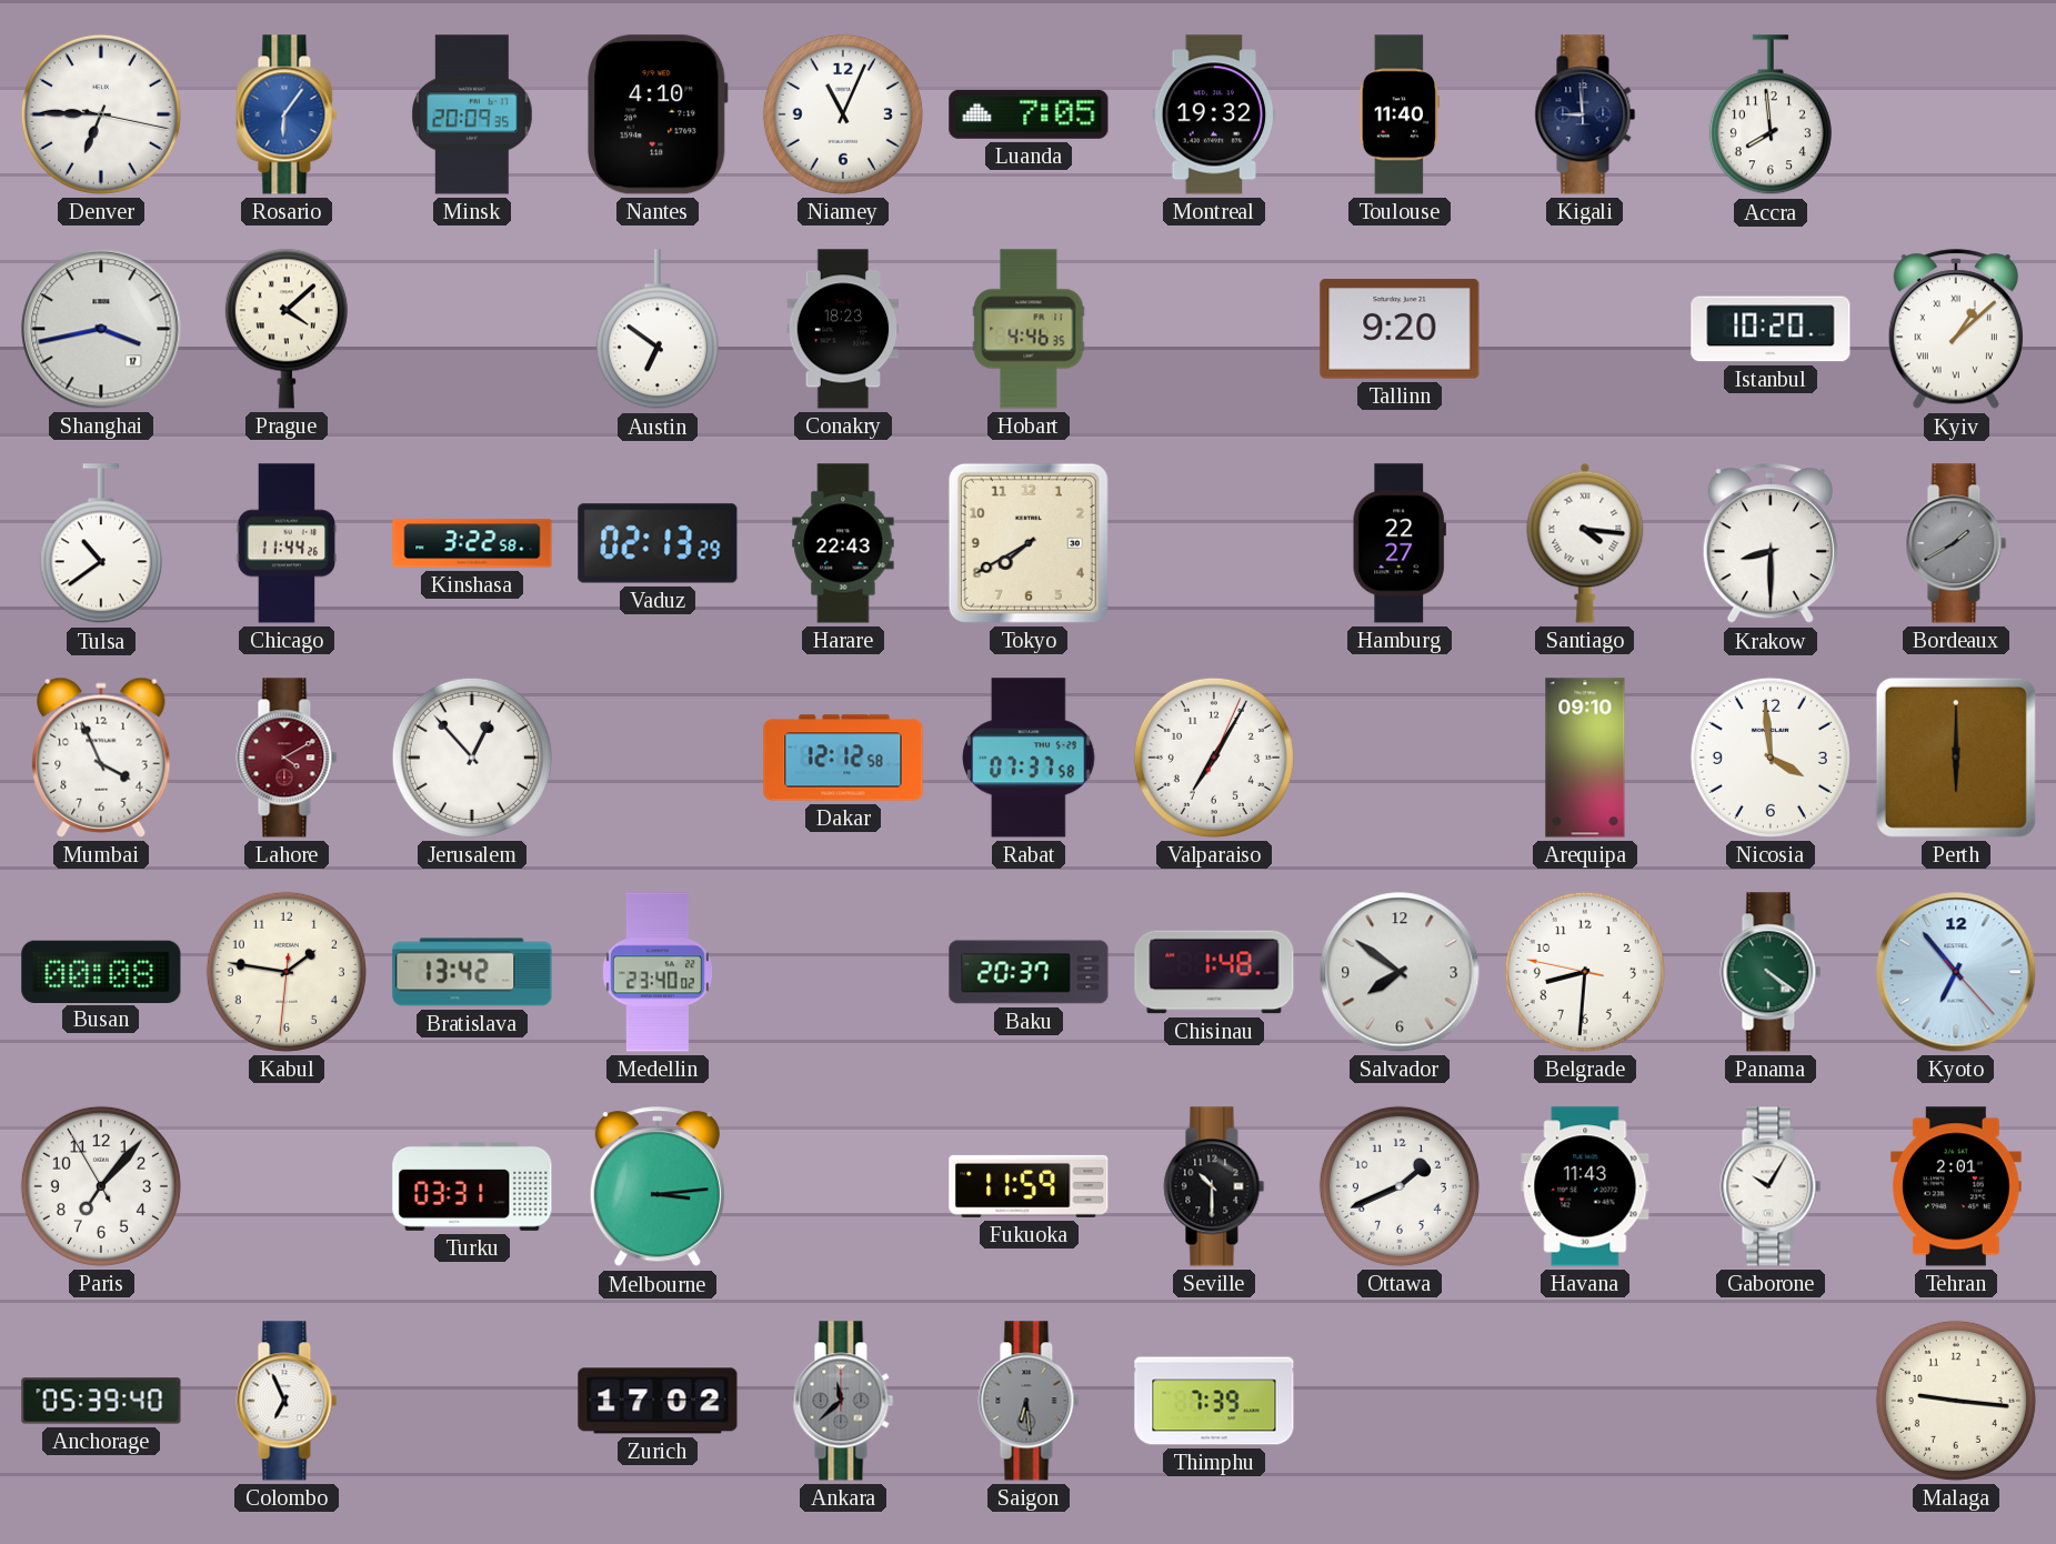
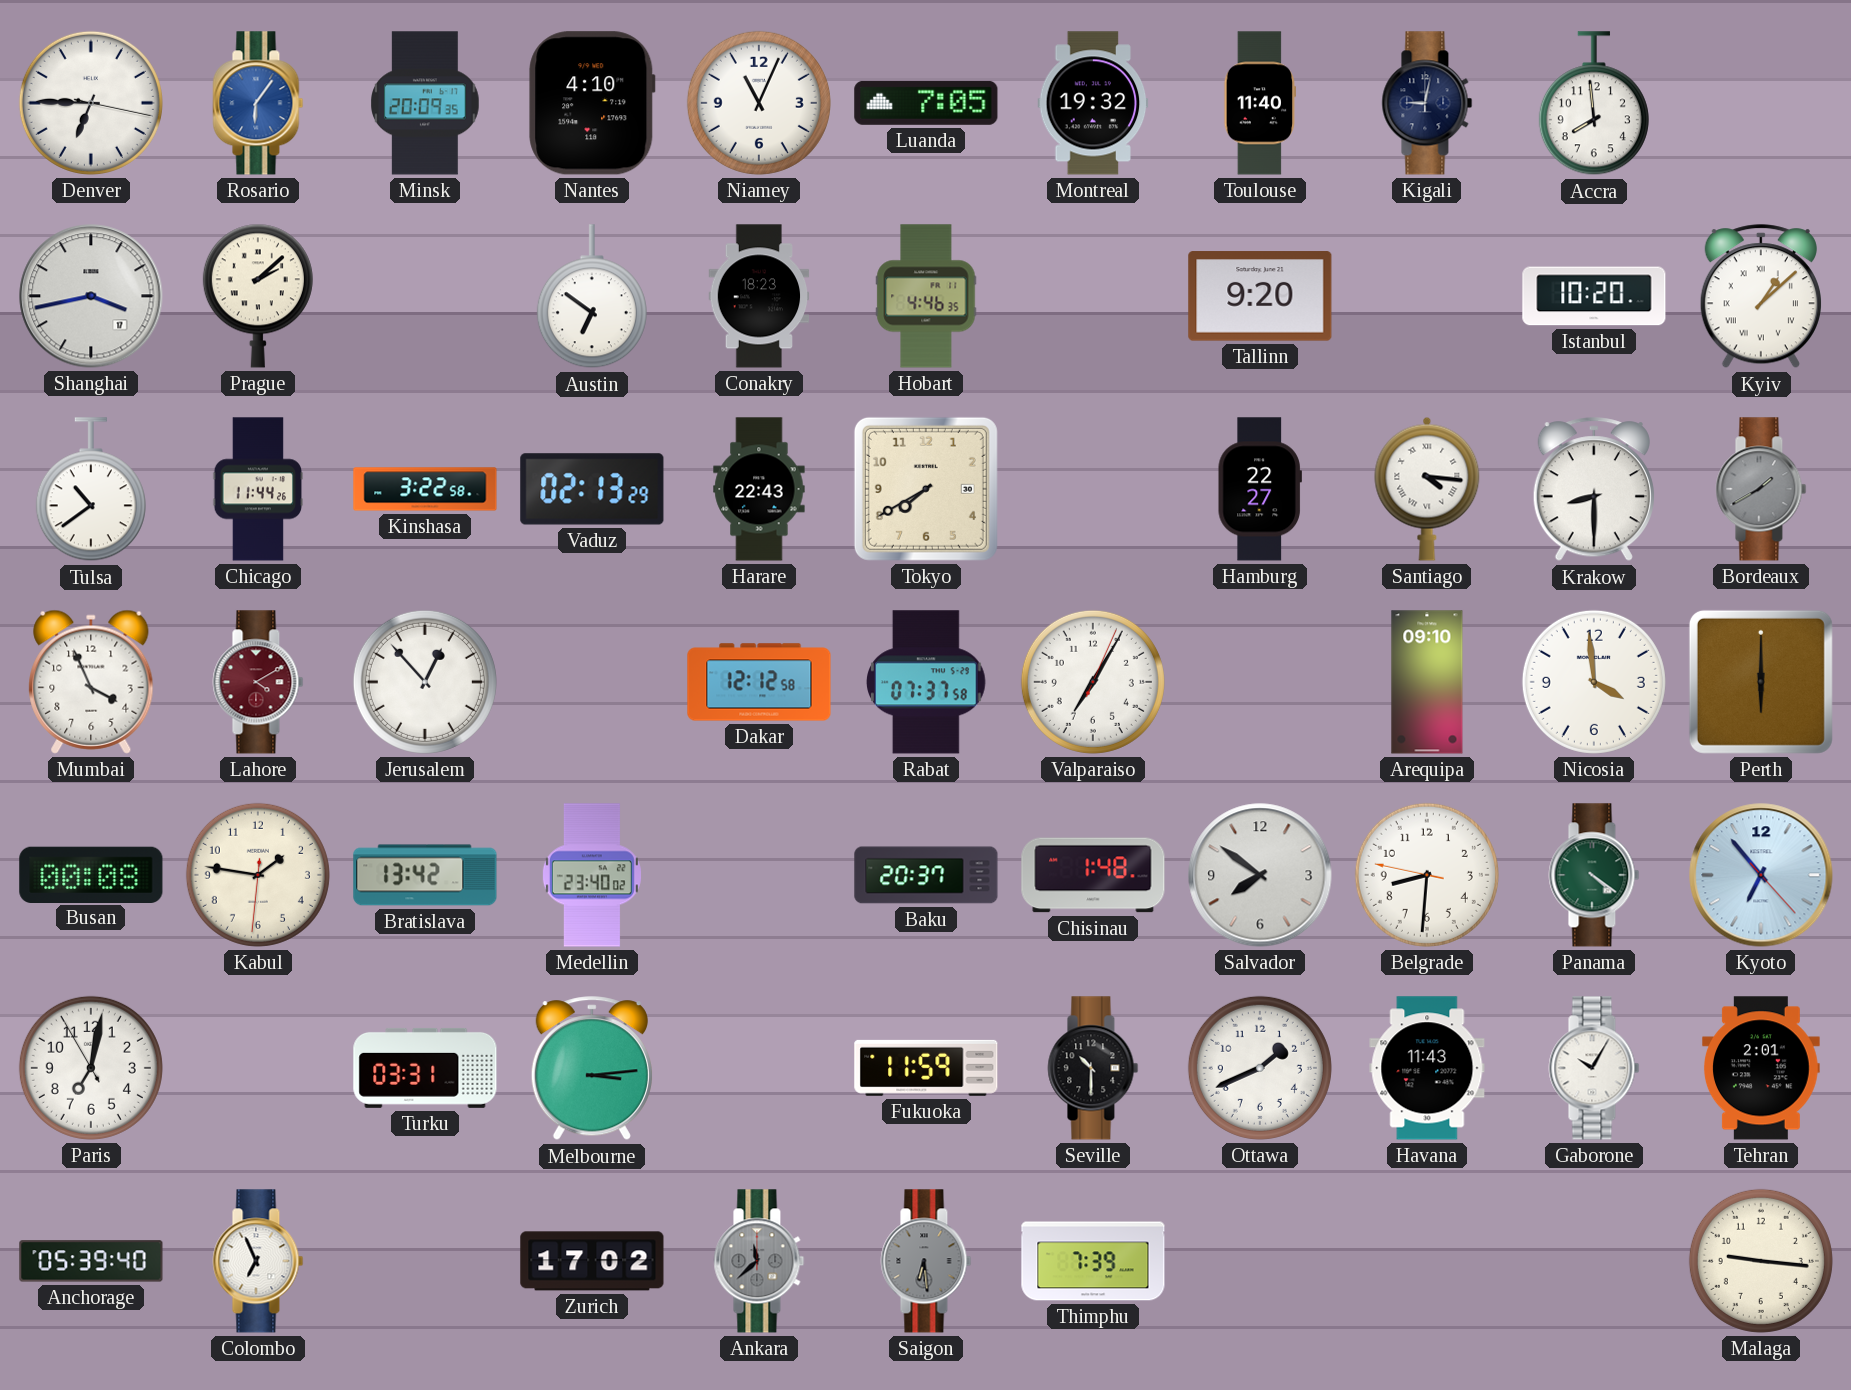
Kigali: 8:59 -> 9:02 (1427, 103)
Prague: 4:08 -> 2:08 (258, 296)
Paris: 7:06 -> 7:01 (91, 1068)
